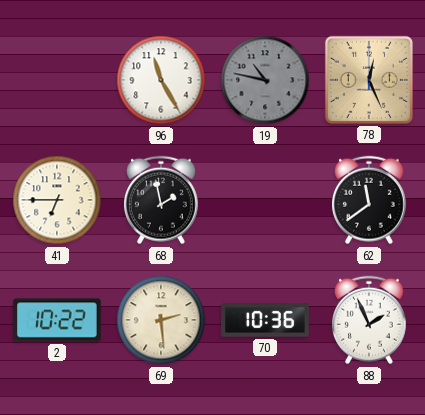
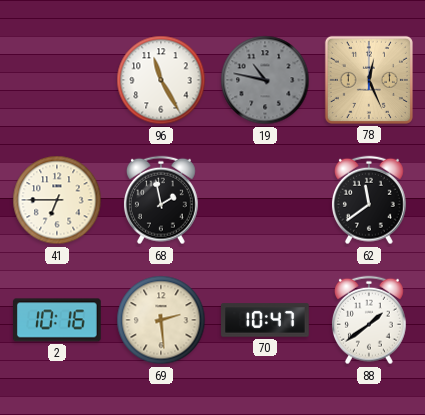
2: 10:22 -> 10:16 (58, 320)
70: 10:36 -> 10:47 (265, 320)
88: 1:56 -> 1:39 (369, 320)
